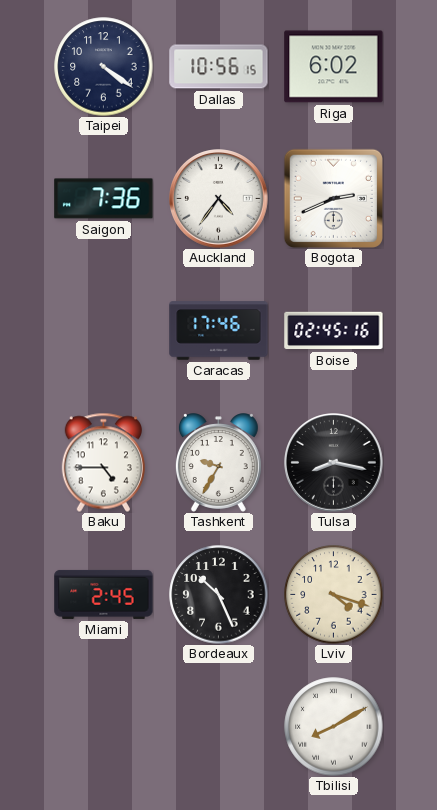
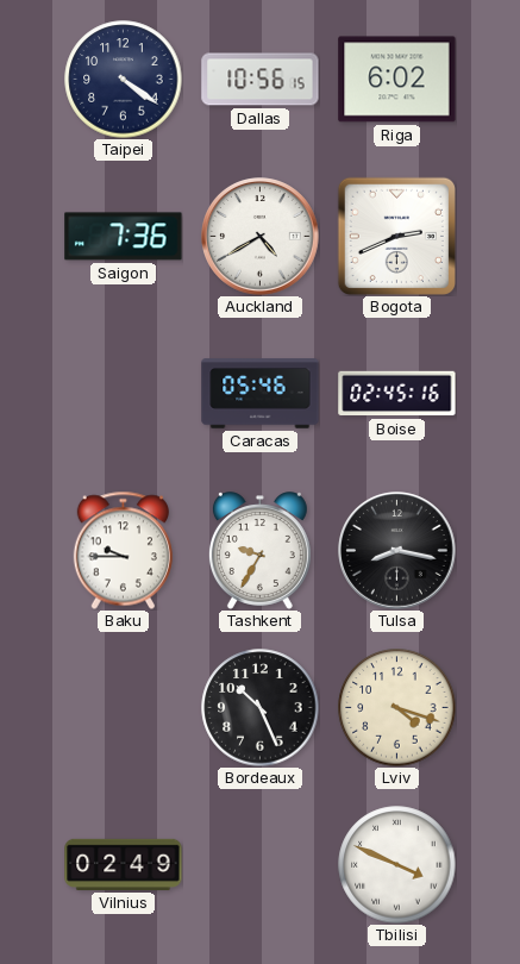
Auckland: 4:36 -> 4:40 (261, 237)
Caracas: 17:46 -> 05:46 (261, 394)
Baku: 4:45 -> 9:45 (123, 550)
Miami: 2:45 -> none (104, 594)
Vilnius: none -> 02:49 (124, 864)
Tbilisi: 8:10 -> 3:49 (397, 865)
